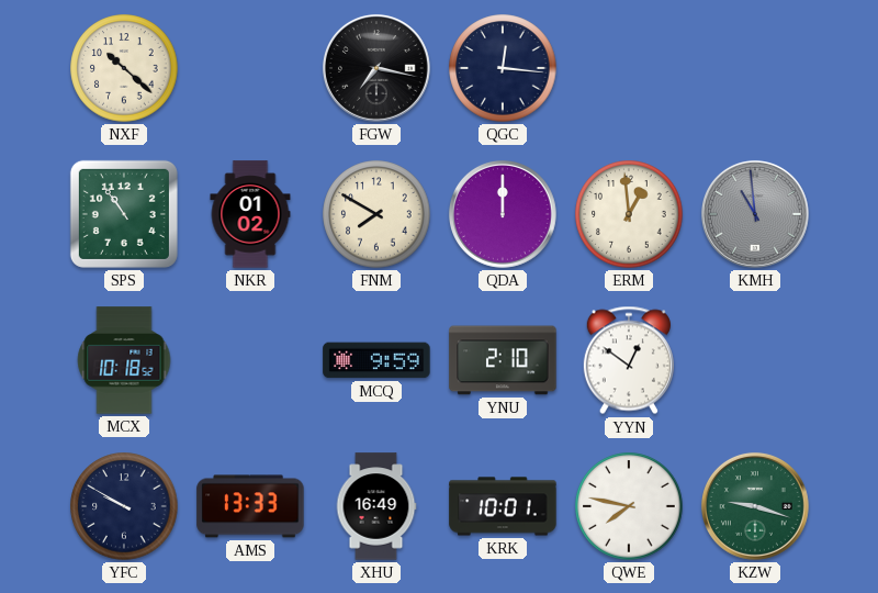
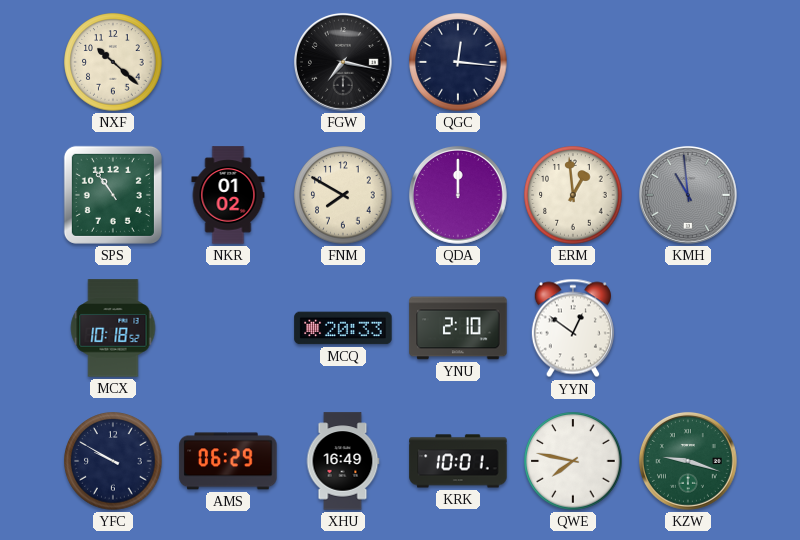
MCQ: 9:59 -> 20:33 (343, 328)
AMS: 13:33 -> 06:29 (228, 461)
